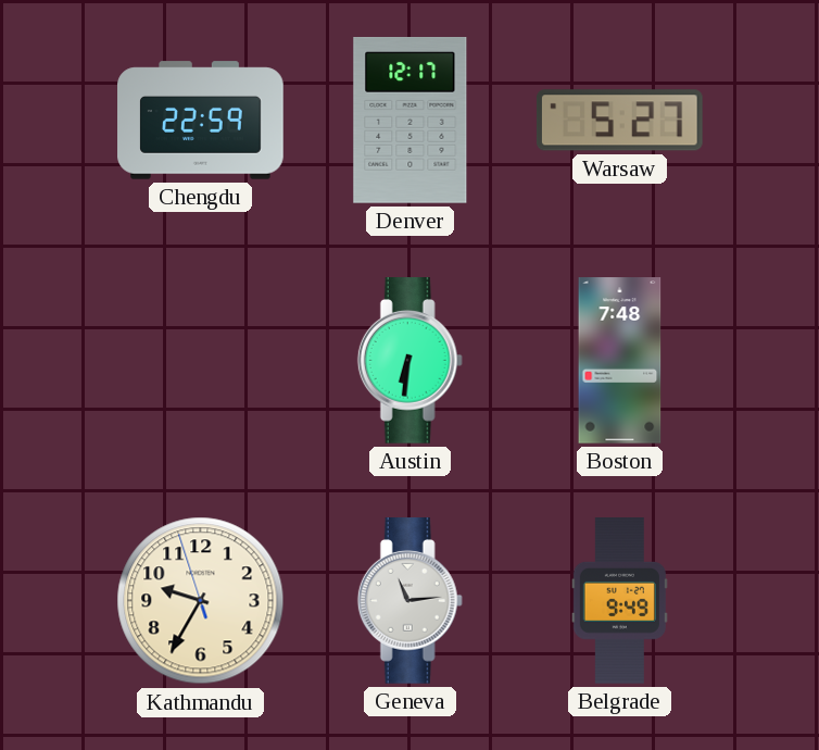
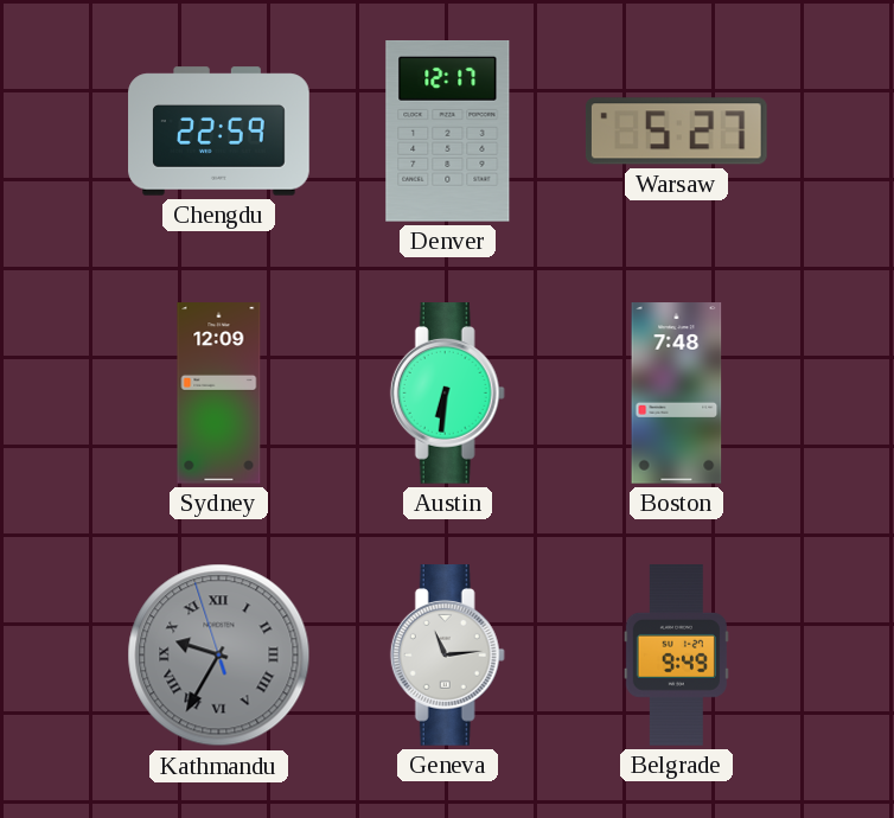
Sydney: none -> 12:09 (219, 394)
Kathmandu dial: cream -> grey (219, 656)
Kathmandu numerals: Arabic -> Roman (219, 656)
